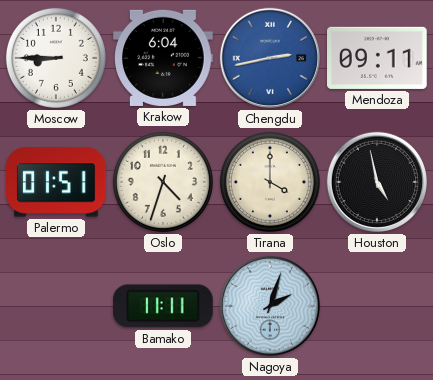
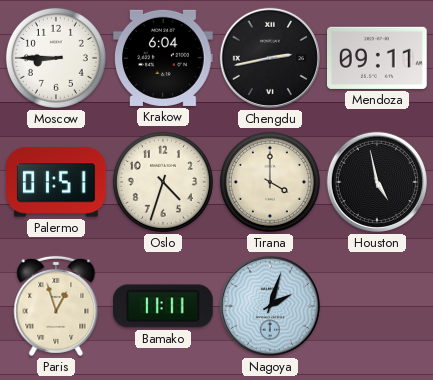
Chengdu dial: blue -> black (270, 58)
Paris: none -> 12:57 (56, 306)
